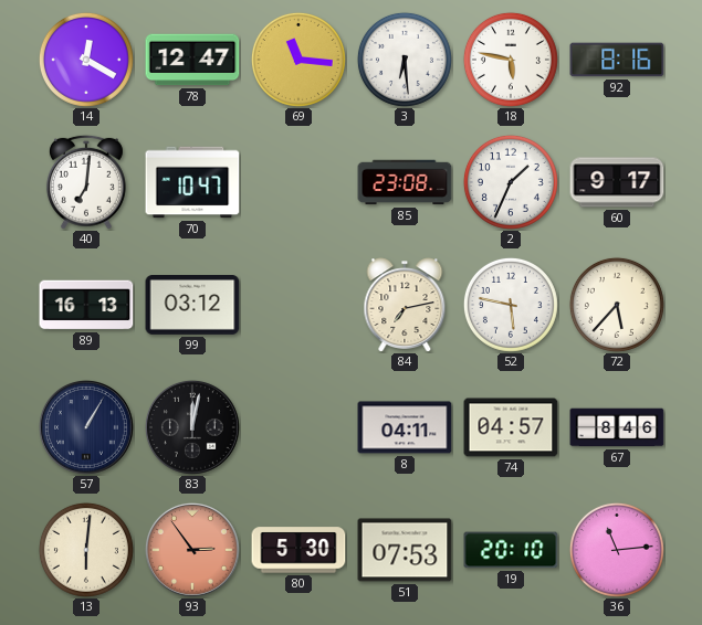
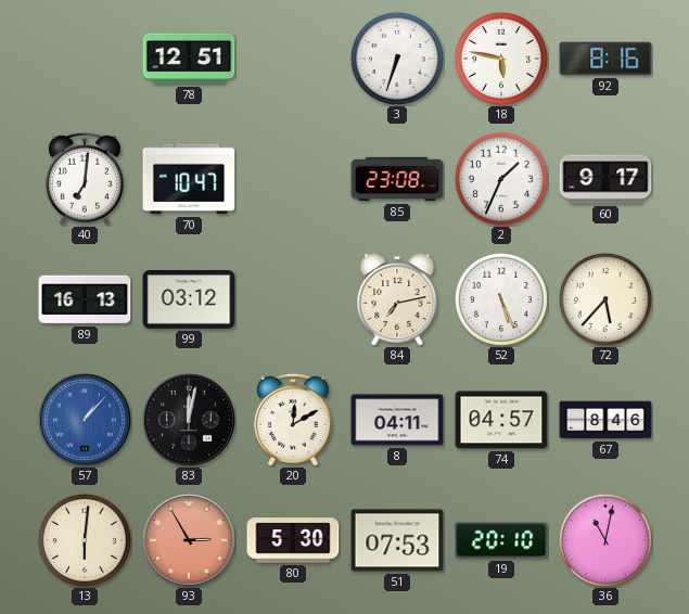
14: 12:20 -> none (86, 60)
78: 12:47 -> 12:51 (189, 59)
69: 11:16 -> none (298, 60)
3: 6:29 -> 6:33 (397, 59)
52: 5:47 -> 5:26 (501, 299)
57: 1:05 -> 1:07 (85, 421)
57 dial: navy -> blue (85, 421)
20: none -> 12:10 (293, 420)
93: 2:54 -> 2:55 (189, 541)
36: 11:14 -> 11:02 (605, 540)
